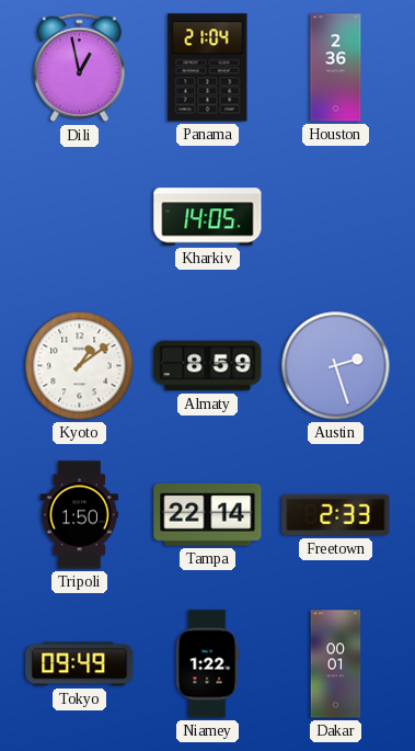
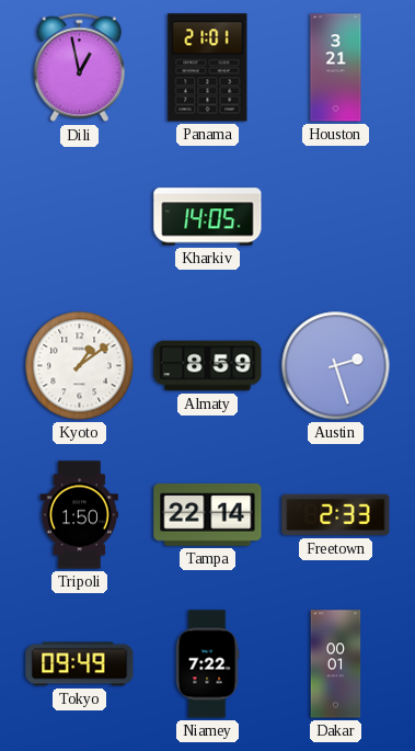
Panama: 21:04 -> 21:01 (208, 68)
Houston: 2:36 -> 3:21 (336, 68)
Niamey: 1:22 -> 7:22 (207, 664)
